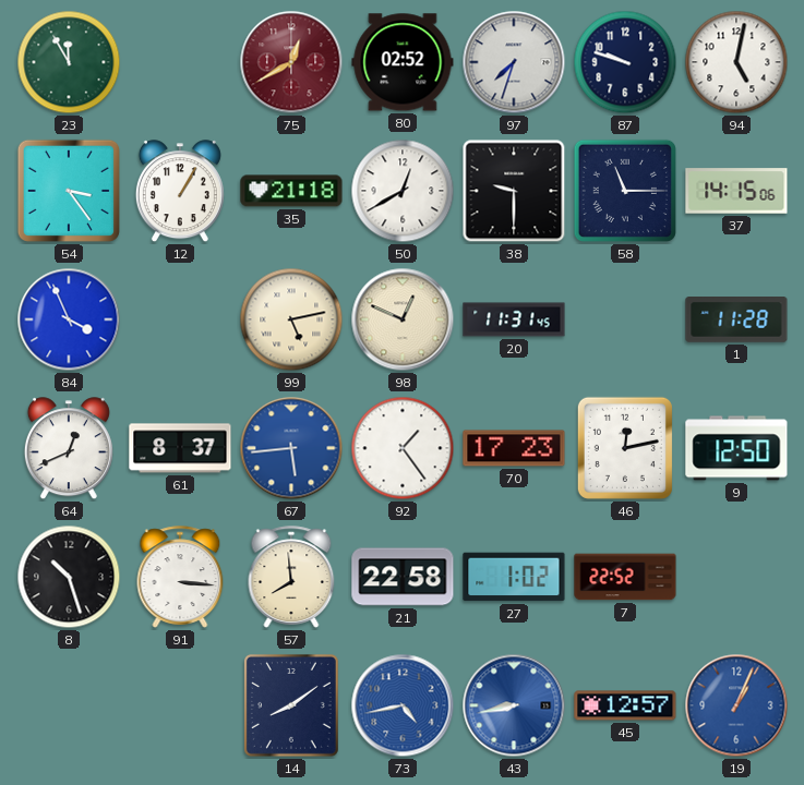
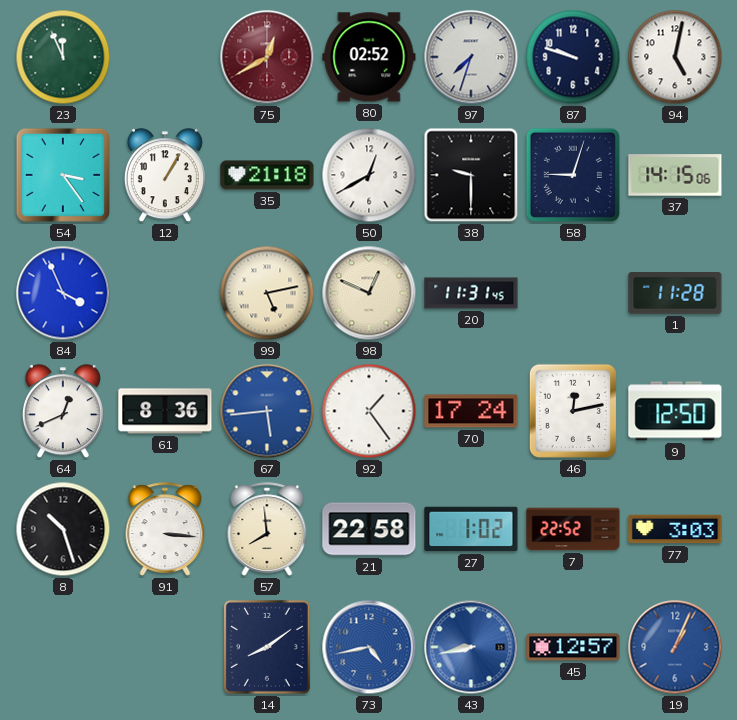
23: 11:55 -> 11:56 (63, 57)
58: 11:15 -> 9:03 (573, 175)
61: 8:37 -> 8:36 (165, 411)
70: 17:23 -> 17:24 (471, 411)
77: none -> 3:03 (675, 529)
